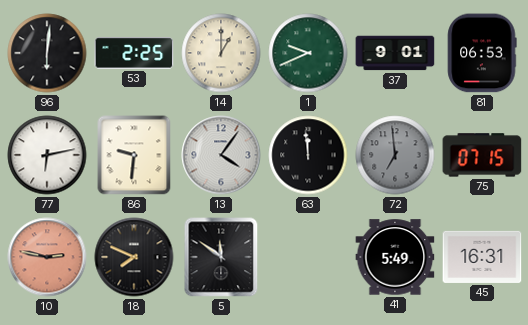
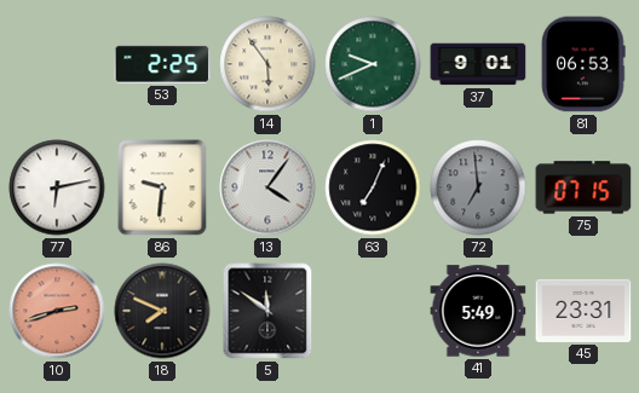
96: 6:01 -> none (47, 53)
14: 1:00 -> 5:54 (267, 64)
63: 11:59 -> 7:04 (373, 187)
10: 2:47 -> 2:42 (57, 311)
45: 16:31 -> 23:31 (583, 311)
